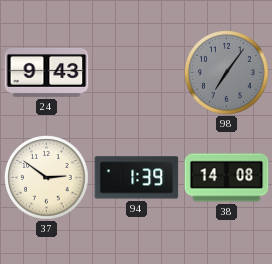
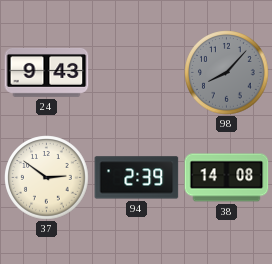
98: 7:06 -> 8:07 (227, 73)
94: 1:39 -> 2:39 (137, 178)
